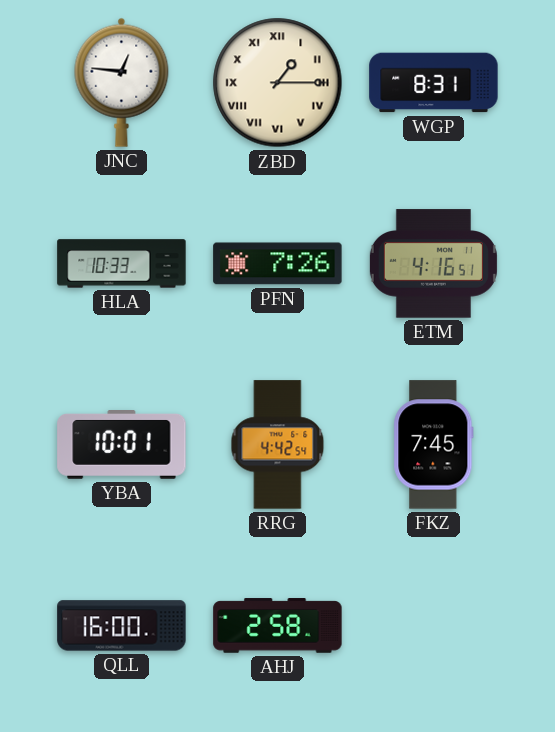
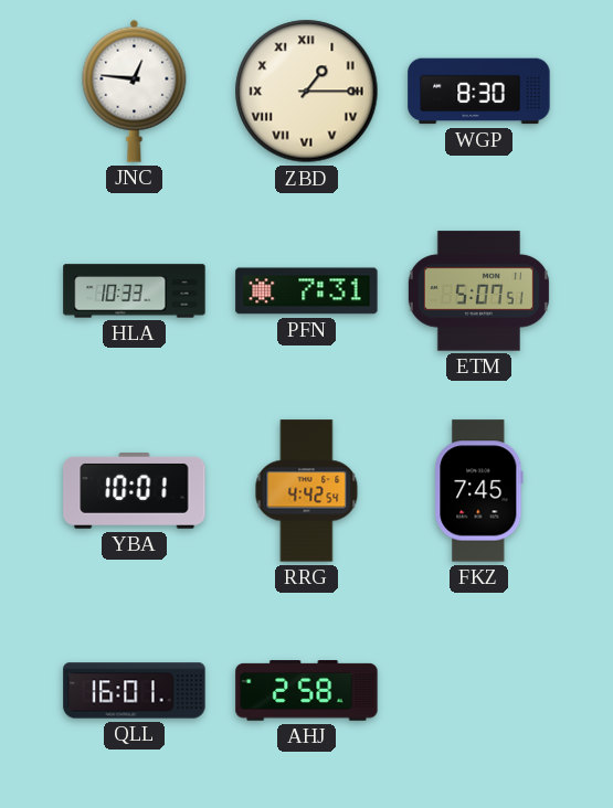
WGP: 8:31 -> 8:30 (479, 92)
PFN: 7:26 -> 7:31 (307, 291)
ETM: 4:16 -> 5:07 (478, 291)
QLL: 16:00 -> 16:01 (135, 691)
